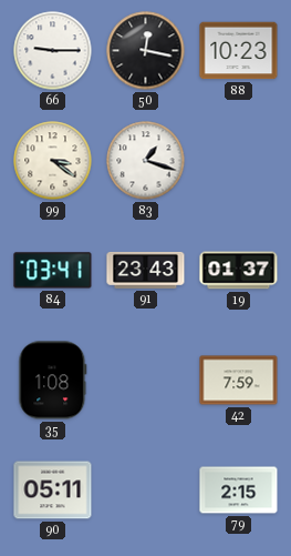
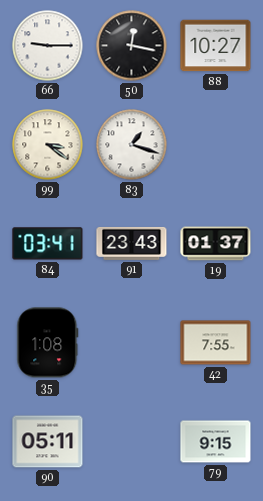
88: 10:23 -> 10:27 (216, 46)
42: 7:59 -> 7:55 (216, 343)
79: 2:15 -> 9:15 (216, 442)
